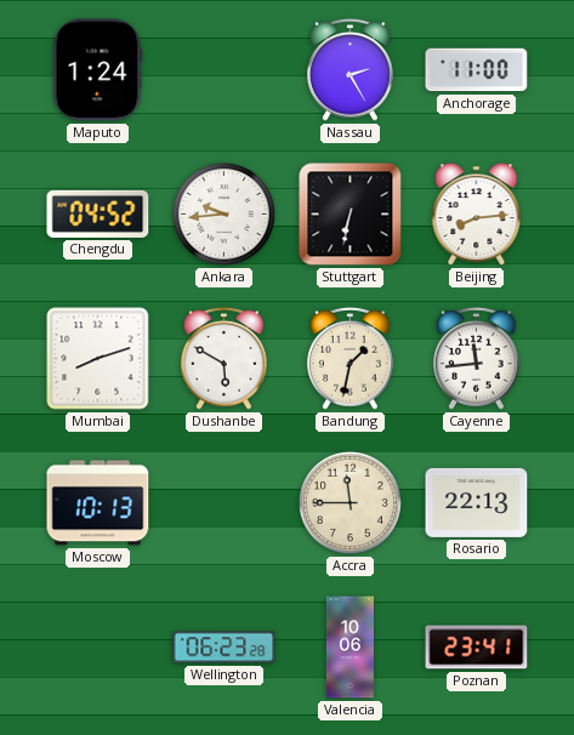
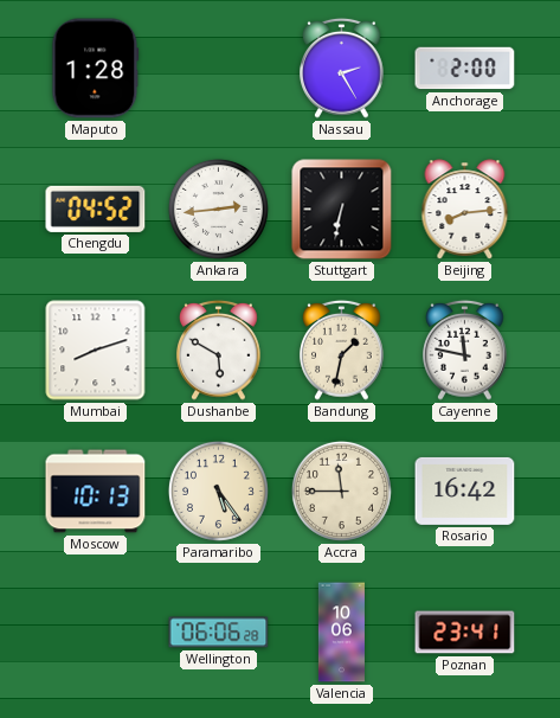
Maputo: 1:24 -> 1:28 (96, 69)
Anchorage: 11:00 -> 2:00 (465, 69)
Ankara: 9:44 -> 2:44 (218, 209)
Cayenne: 11:44 -> 11:47 (465, 350)
Paramaribo: none -> 5:24 (218, 491)
Rosario: 22:13 -> 16:42 (465, 491)
Wellington: 06:23 -> 06:06 (219, 633)
